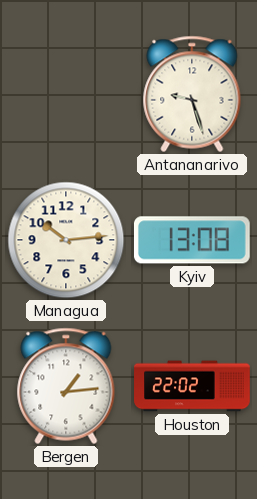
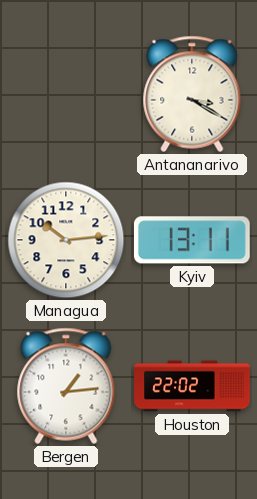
Antananarivo: 9:27 -> 3:20 (192, 94)
Kyiv: 13:08 -> 13:11 (192, 240)
